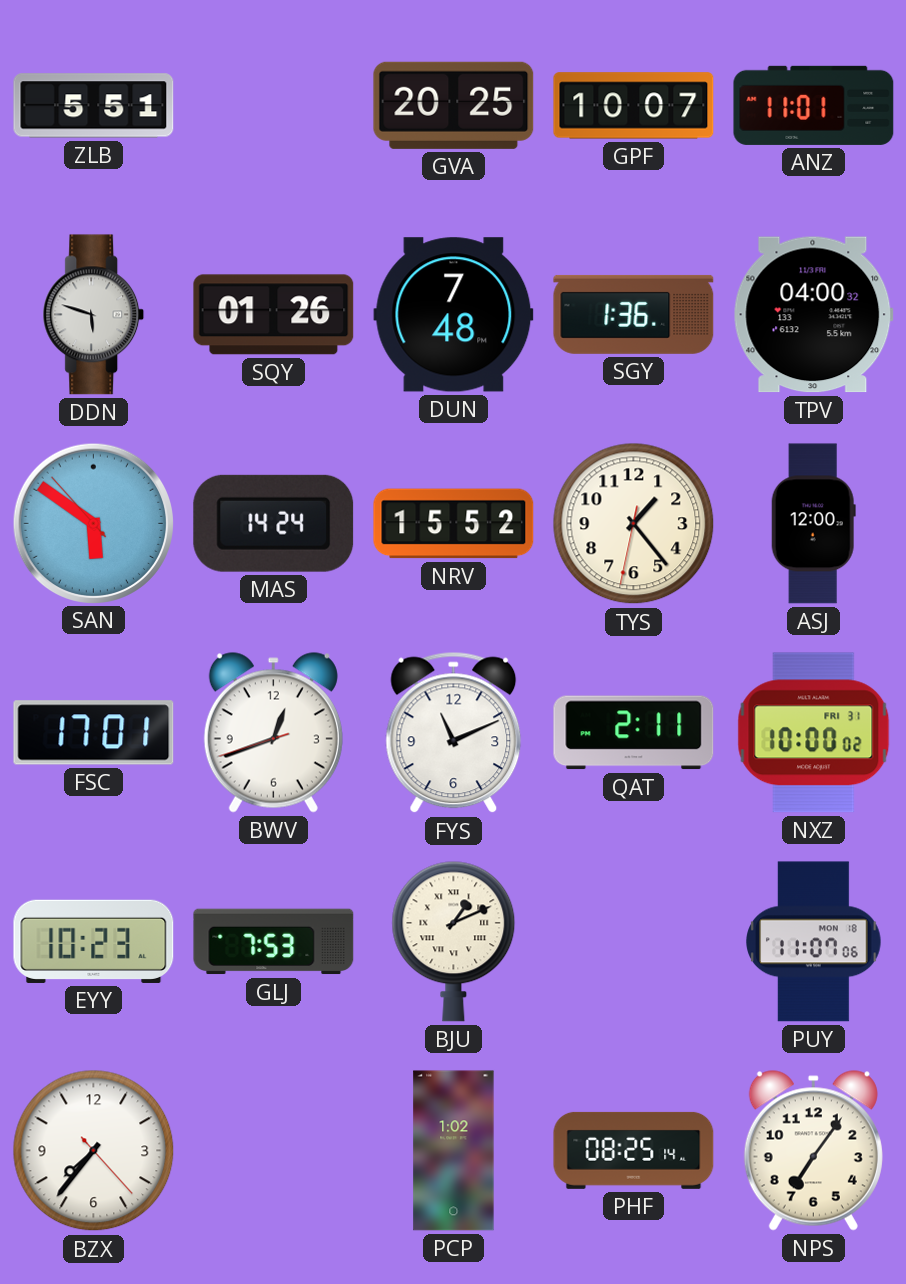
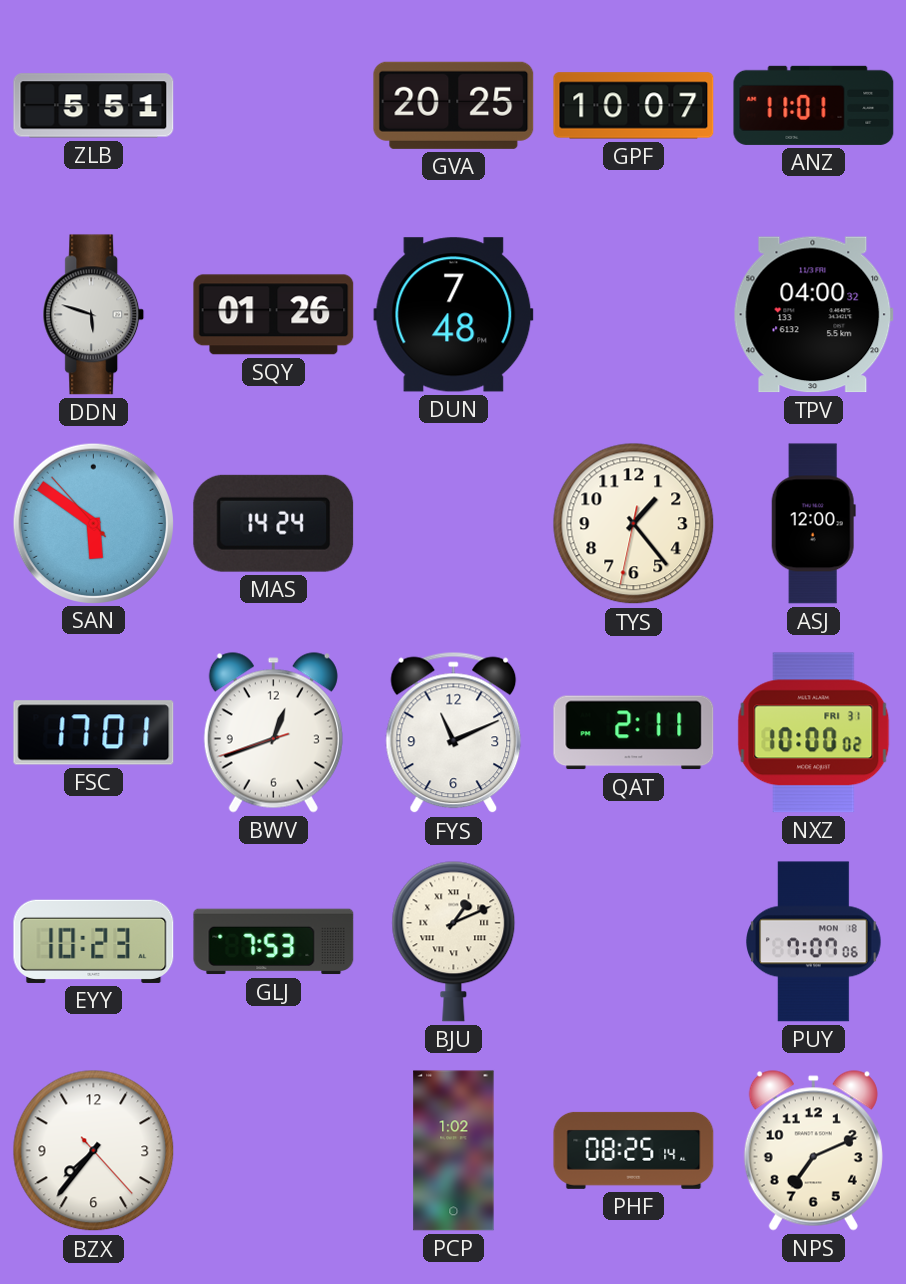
SGY: 1:36 -> none (634, 314)
NRV: 15:52 -> none (454, 524)
PUY: 11:07 -> 7:07 (814, 942)
NPS: 7:06 -> 7:11 (813, 1151)
